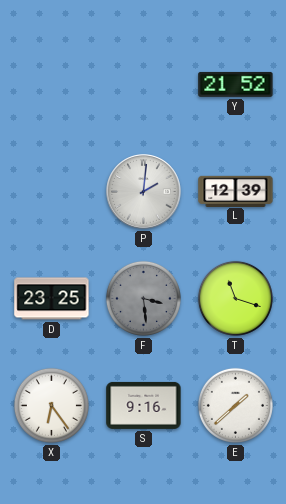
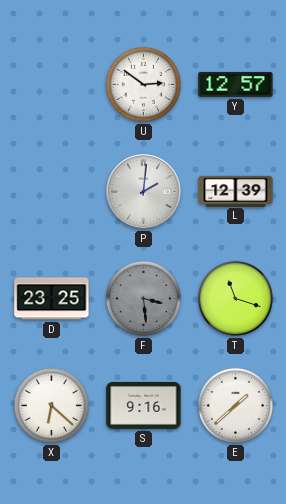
U: none -> 2:51 (143, 84)
Y: 21:52 -> 12:57 (236, 84)
X: 6:24 -> 6:22 (51, 405)
